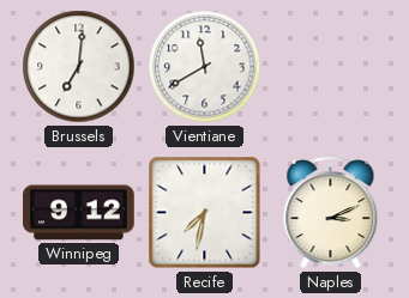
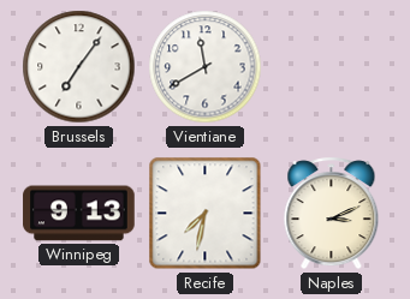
Brussels: 7:01 -> 7:06 (79, 67)
Winnipeg: 9:12 -> 9:13 (79, 214)
